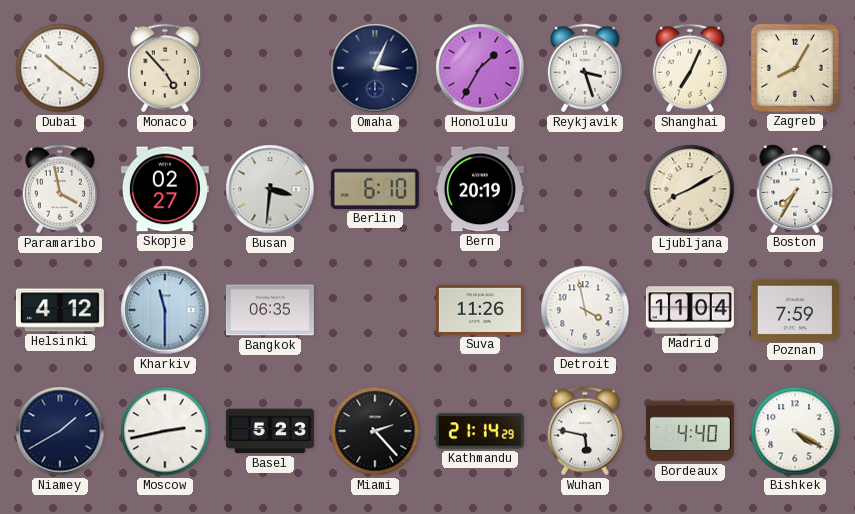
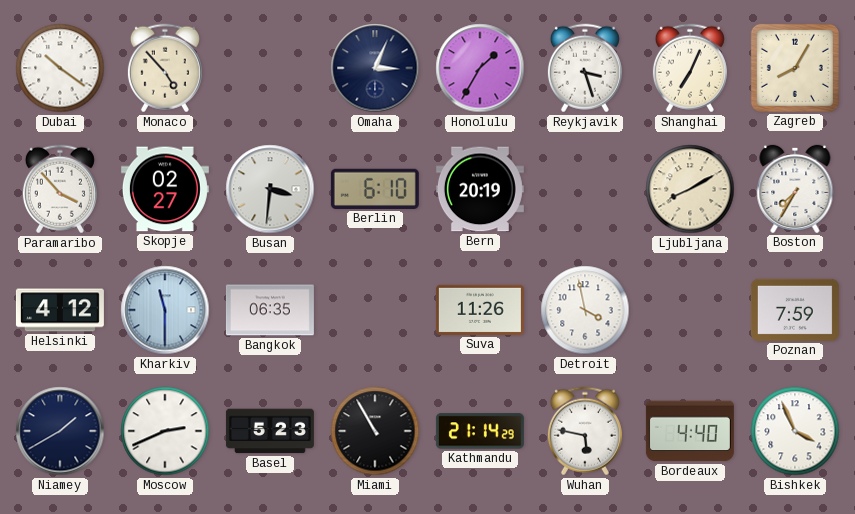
Paramaribo: 3:58 -> 3:53 (60, 189)
Madrid: 11:04 -> none (690, 310)
Moscow: 2:43 -> 2:41 (165, 431)
Miami: 2:23 -> 10:55 (375, 431)
Bishkek: 4:20 -> 3:56 (795, 431)
